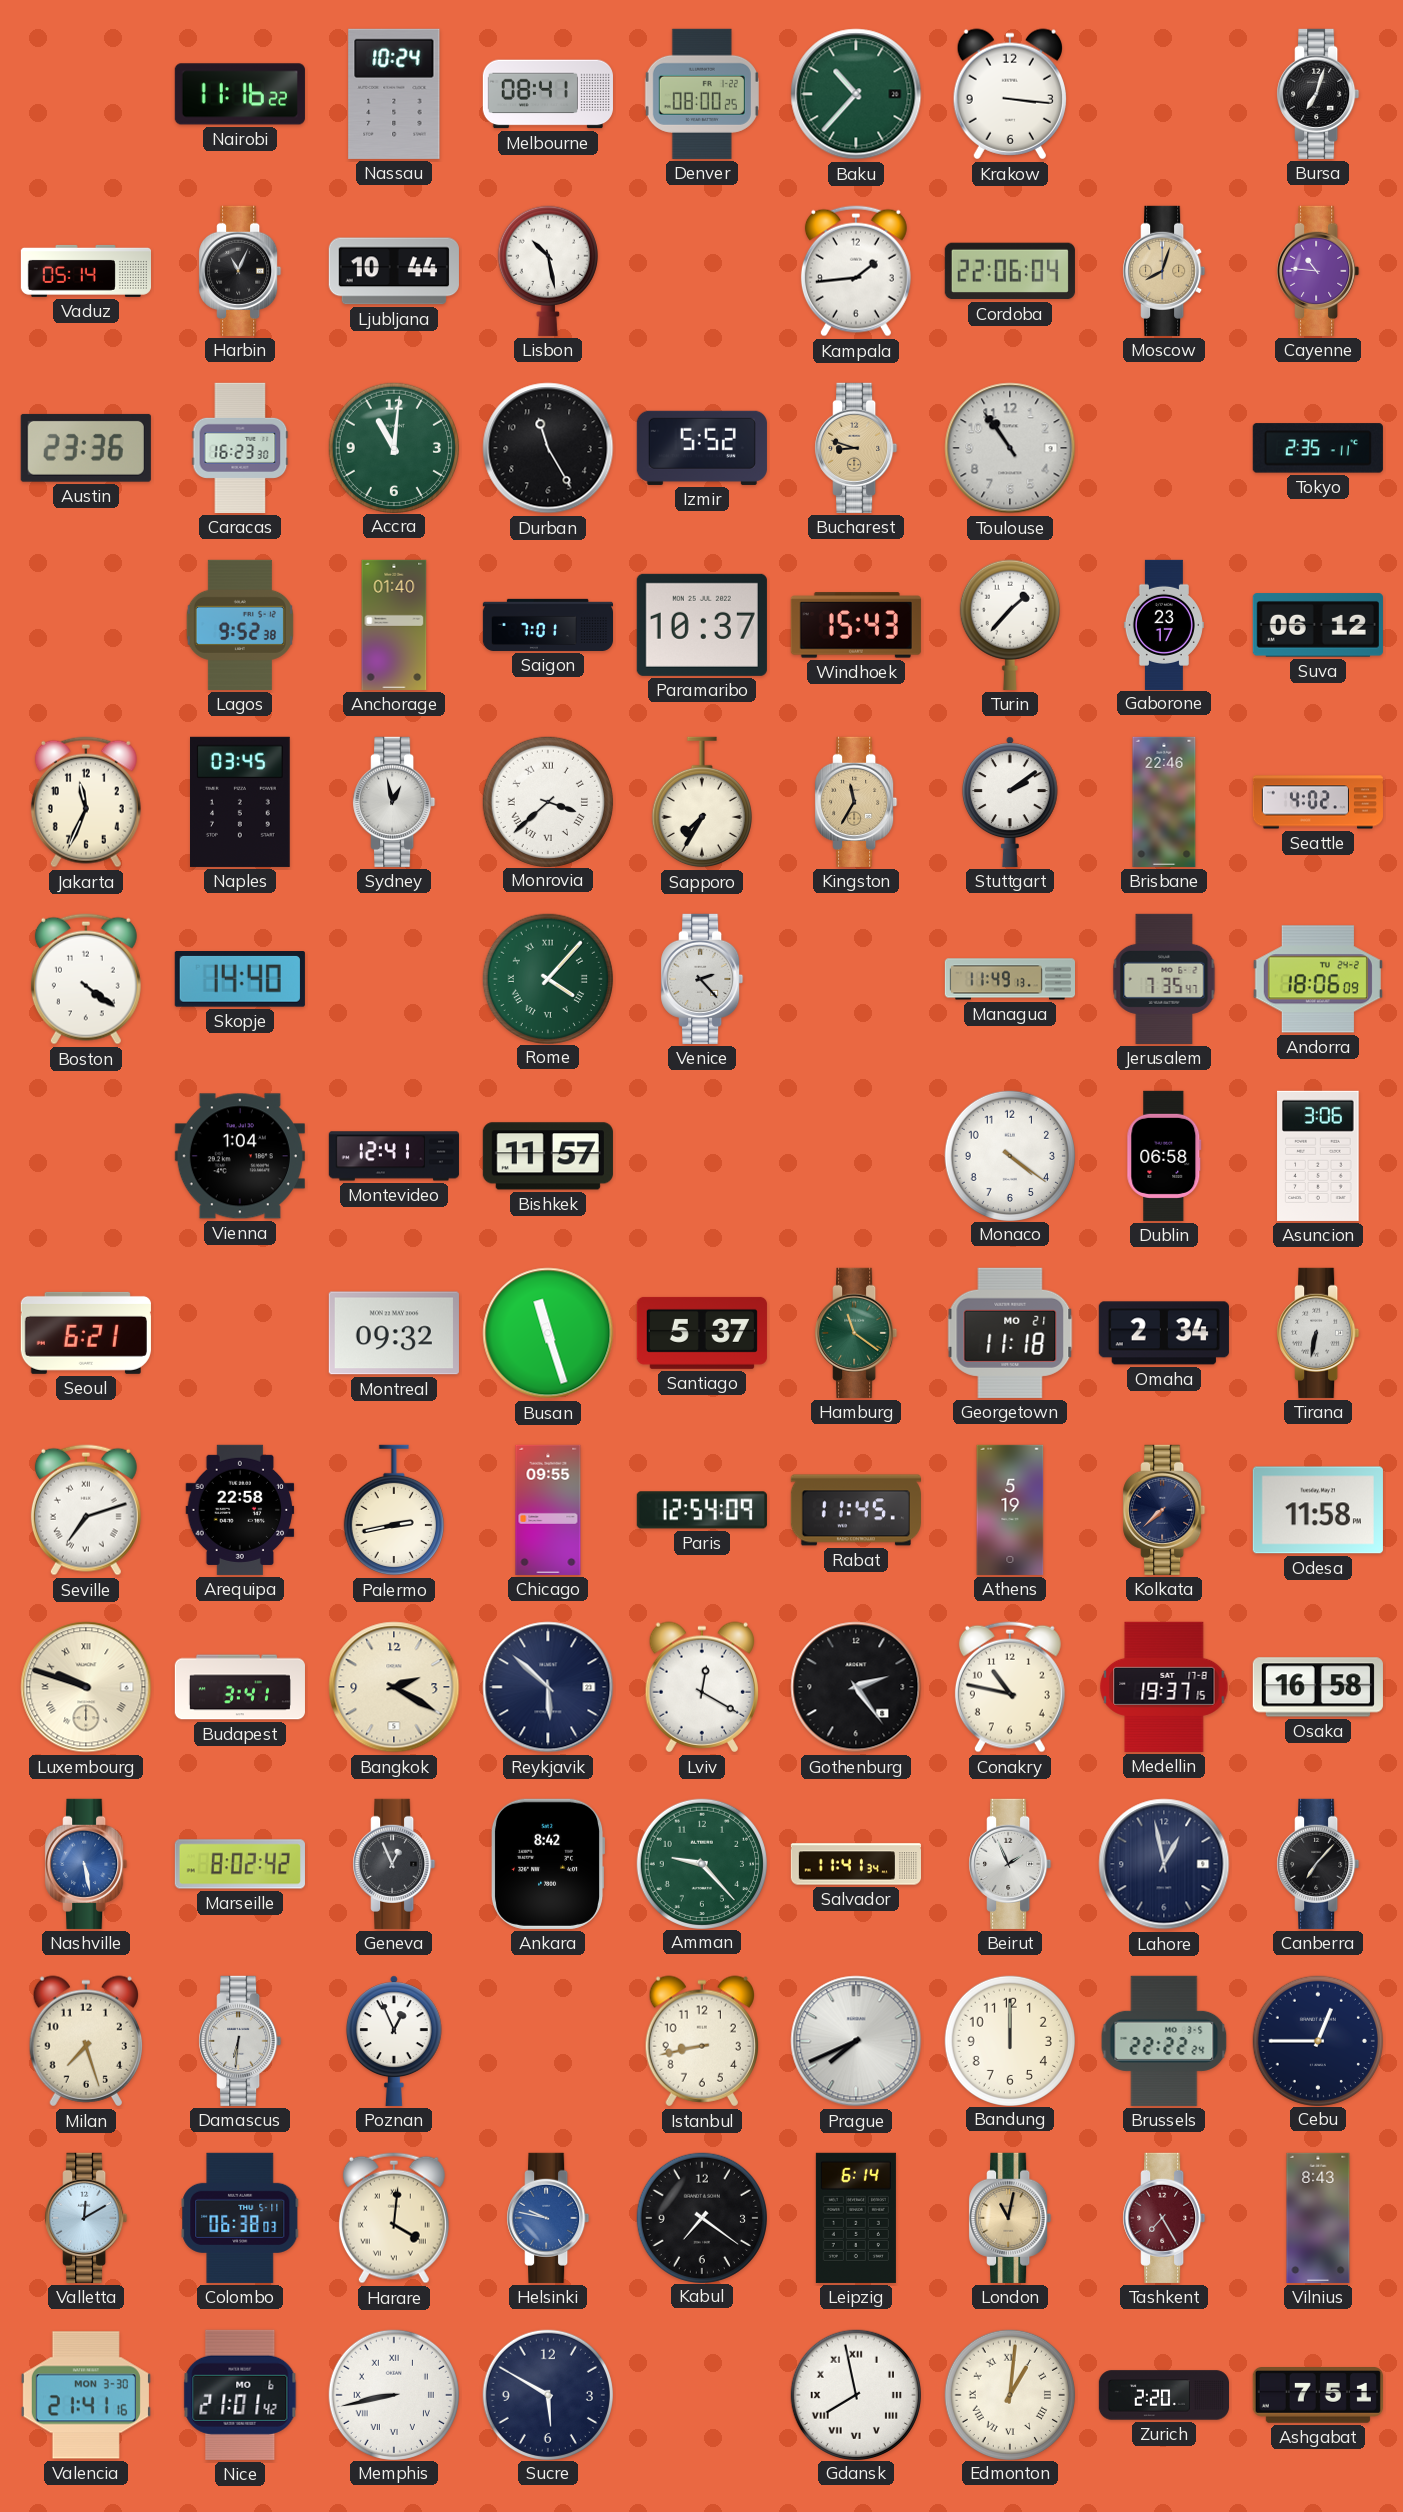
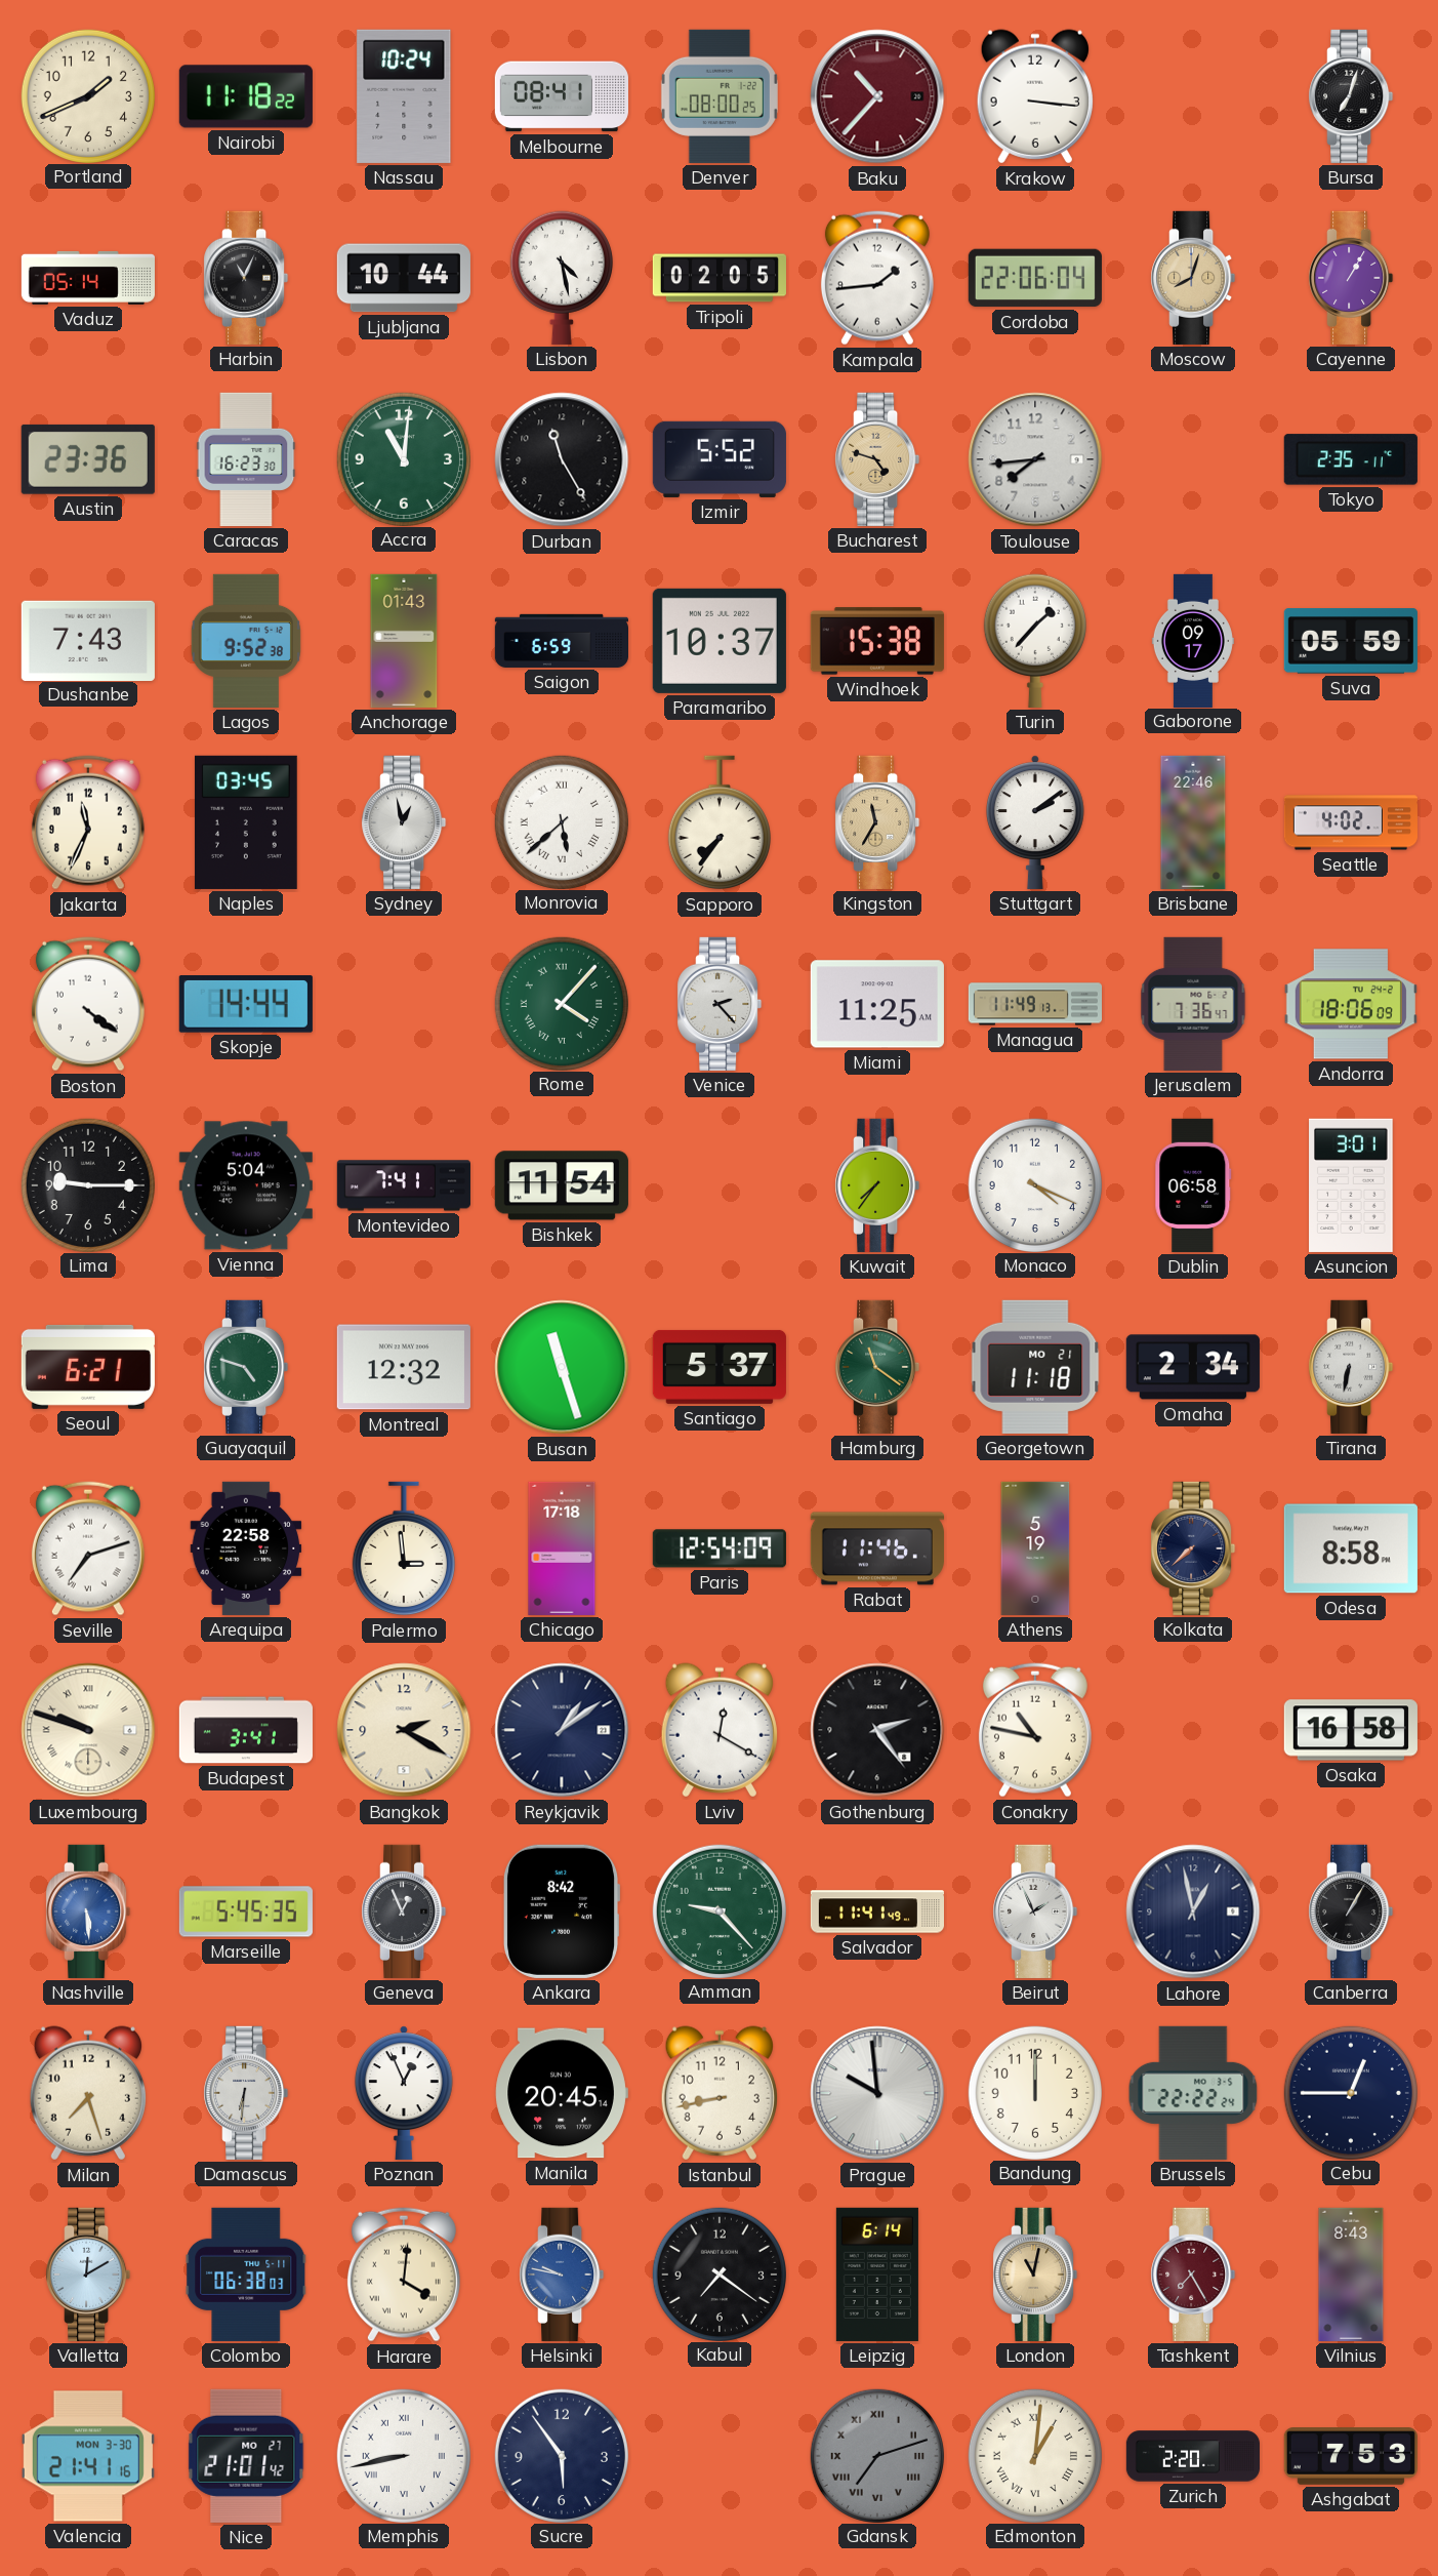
Portland: none -> 1:41 (87, 95)
Nairobi: 11:16 -> 11:18 (246, 96)
Baku dial: green -> burgundy (877, 96)
Lisbon: 10:28 -> 4:28 (562, 278)
Tripoli: none -> 02:05 (720, 278)
Cayenne: 10:46 -> 1:05 (1351, 278)
Bucharest: 8:48 -> 4:48 (877, 459)
Toulouse: 10:54 -> 7:44 (1035, 459)
Dushanbe: none -> 7:43 (88, 640)
Anchorage: 01:40 -> 01:43 (404, 641)
Saigon: 7:01 -> 6:59 (561, 641)
Windhoek: 15:43 -> 15:38 (877, 641)
Gaborone: 23:17 -> 09:17 (1193, 640)
Suva: 06:12 -> 05:59 (1351, 641)
Monrovia: 3:38 -> 5:38 (561, 821)
Sapporo: 7:35 -> 7:36 (720, 822)
Skopje: 14:40 -> 14:44 (246, 1005)
Miami: none -> 11:25 (877, 1004)
Jerusalem: 7:35 -> 7:36 (1193, 1004)
Lima: none -> 9:15 (87, 1184)
Vienna: 1:04 -> 5:04 (246, 1185)
Montevideo: 12:41 -> 7:41 (404, 1185)
Bishkek: 11:57 -> 11:54 (562, 1185)
Kuwait: none -> 7:36 (877, 1185)
Monaco: 4:21 -> 4:19 (1034, 1184)
Asuncion: 3:06 -> 3:01 (1351, 1185)
Guayaquil: none -> 4:48 (246, 1367)
Montreal: 09:32 -> 12:32 (404, 1367)
Palermo: 2:43 -> 2:59 (404, 1548)
Chicago: 09:55 -> 17:18 (562, 1548)
Rabat: 11:45 -> 11:46 (877, 1548)
Odesa: 11:58 -> 8:58 (1351, 1548)
Reykjavik: 5:52 -> 1:09 (562, 1730)
Medellin: 19:37 -> none (1164, 1687)
Nashville: 5:28 -> 5:29 (88, 1911)
Marseille: 8:02 -> 5:45 (246, 1911)
Salvador: 11:41:34 -> 11:41:49 (876, 1911)
Canberra: 7:07 -> 1:05 (1351, 1911)
Manila: none -> 20:45 (562, 2093)
Prague: 7:41 -> 9:59 (877, 2093)
Nice date: MO 6 -> MO 27 (246, 2456)
Sucre: 5:50 -> 5:54 (561, 2455)
Gdansk: 7:58 -> 7:12 (876, 2455)
Gdansk dial: white -> grey (876, 2455)
Ashgabat: 7:51 -> 7:53 (1351, 2457)
